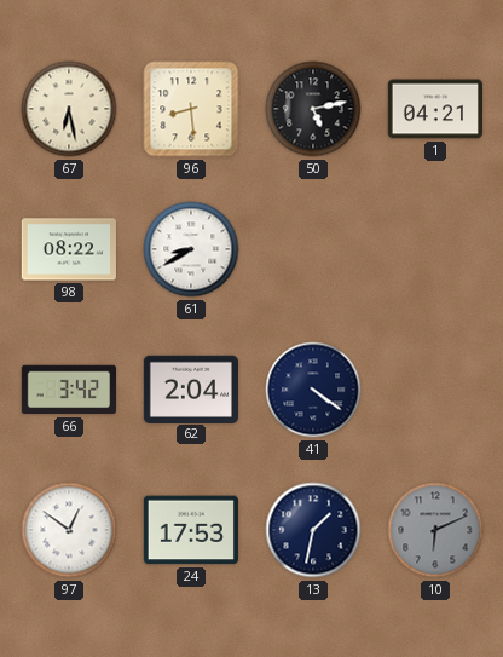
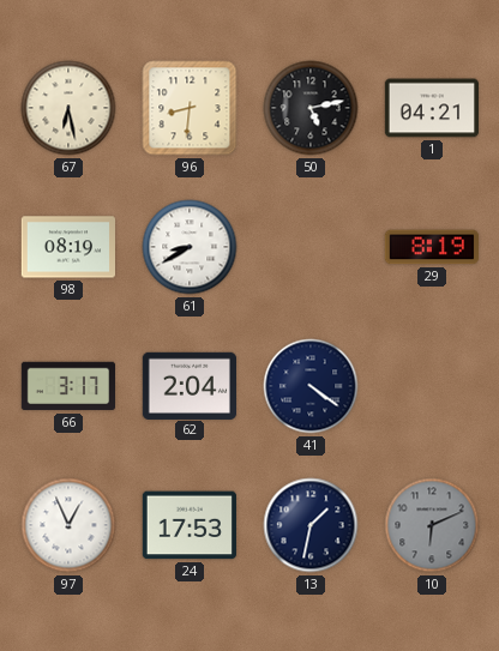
96: 8:29 -> 8:31 (190, 108)
98: 08:22 -> 08:19 (67, 247)
29: none -> 8:19 (431, 247)
66: 3:42 -> 3:17 (67, 386)
97: 12:51 -> 12:56 (68, 525)
